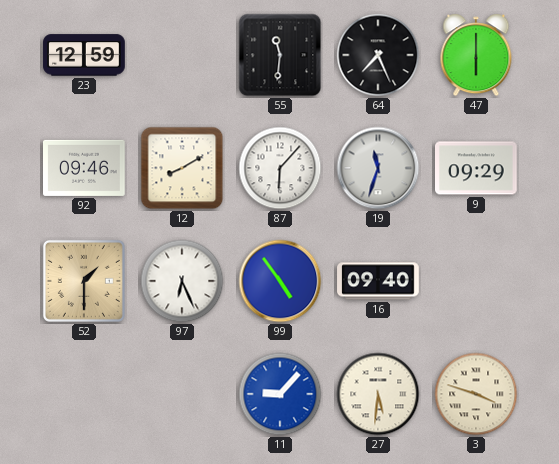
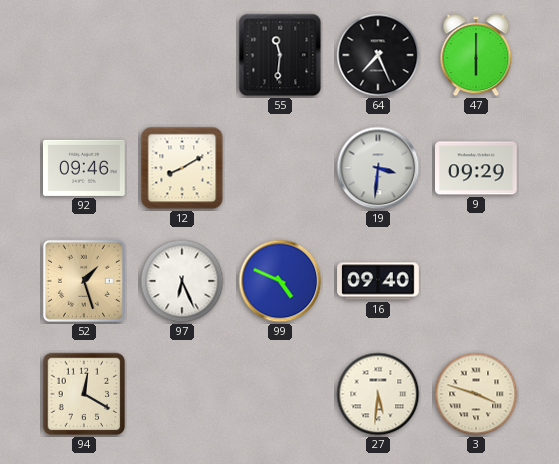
23: 12:59 -> none (84, 55)
87: 6:07 -> none (280, 168)
19: 11:33 -> 3:31 (378, 168)
52: 1:30 -> 1:27 (84, 281)
99: 4:54 -> 4:49 (280, 281)
94: none -> 12:20 (84, 394)
11: 9:07 -> none (280, 394)
